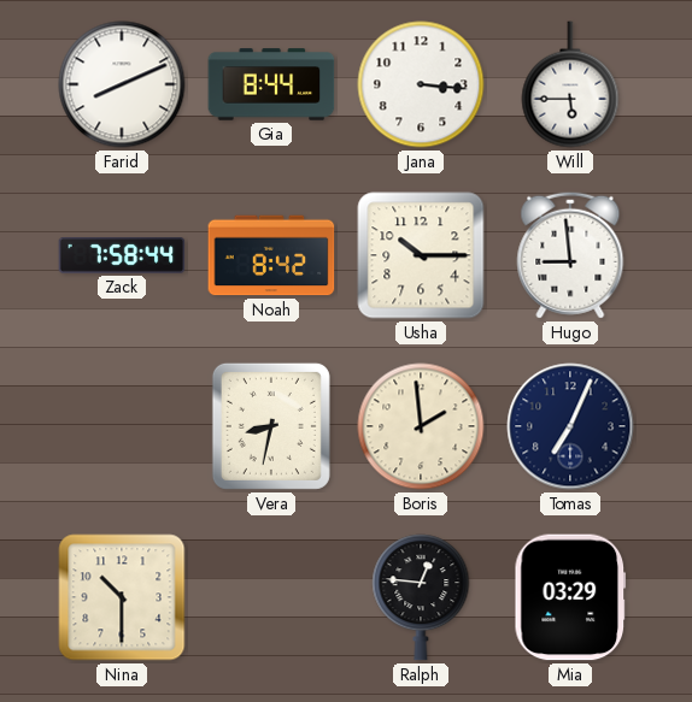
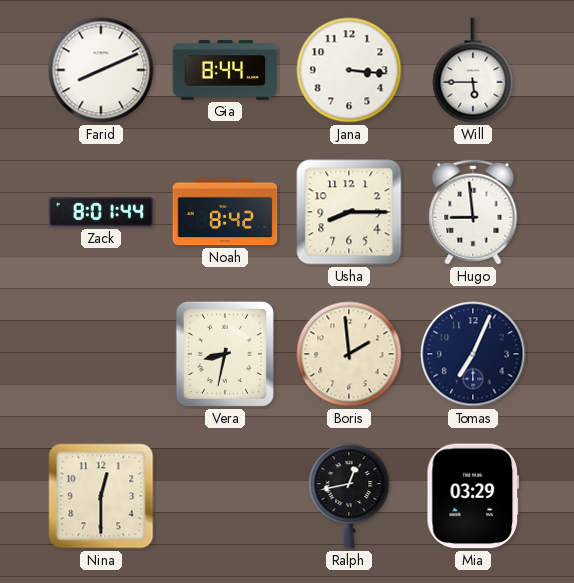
Zack: 7:58 -> 8:01 (101, 213)
Usha: 10:15 -> 8:15 (349, 212)
Nina: 10:30 -> 12:30 (101, 496)
Ralph: 12:46 -> 12:43 (349, 496)
